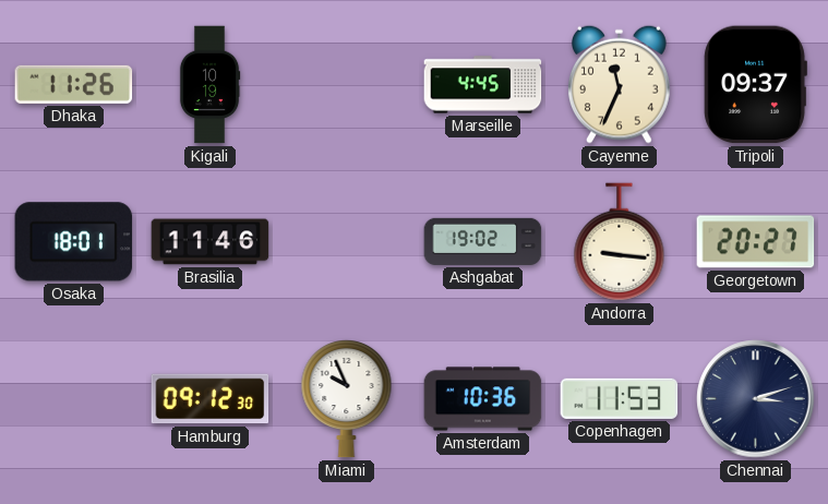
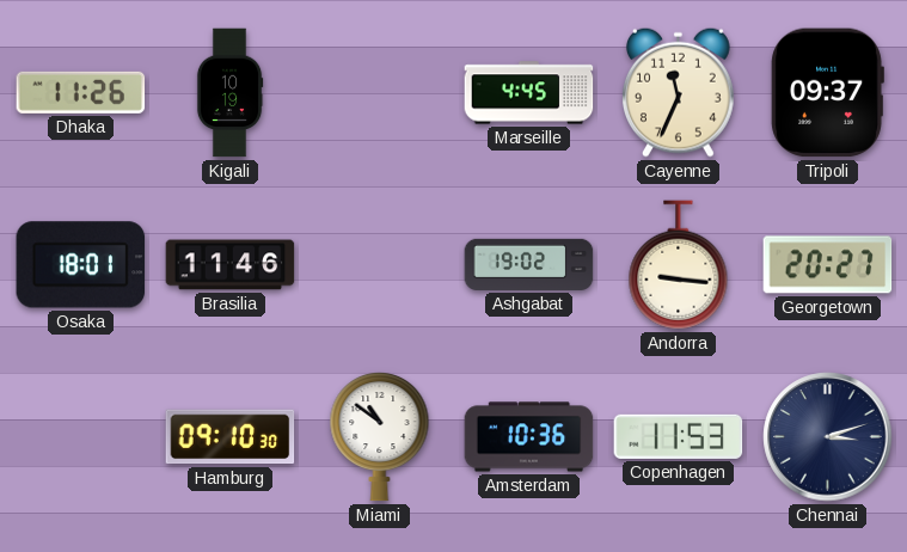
Hamburg: 09:12 -> 09:10 (231, 437)
Miami: 9:56 -> 10:51 (380, 437)
